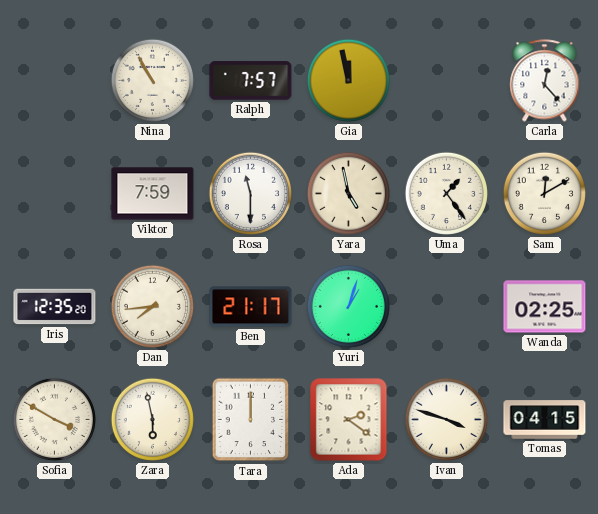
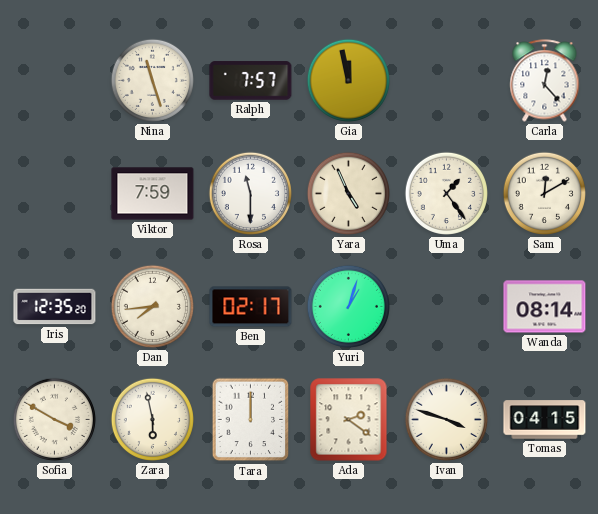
Nina: 10:55 -> 11:27 (152, 80)
Yara: 4:58 -> 4:56 (348, 193)
Ben: 21:17 -> 02:17 (251, 307)
Wanda: 02:25 -> 08:14 (545, 307)
